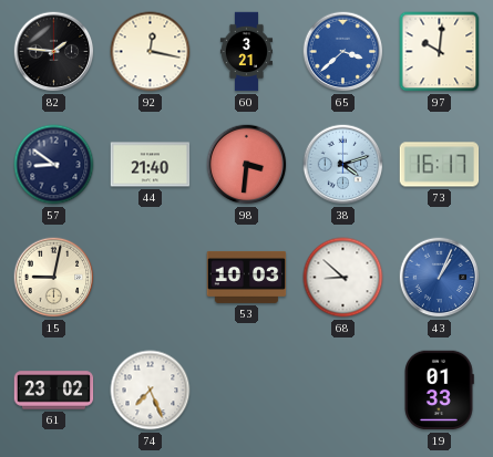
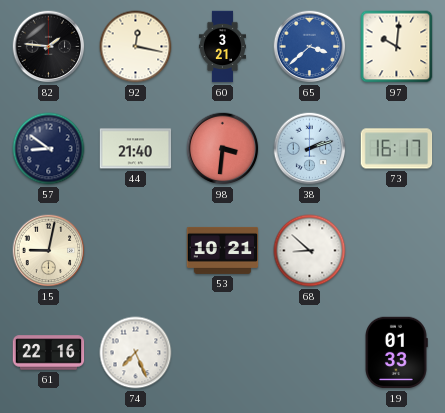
38: 4:12 -> 2:12 (310, 149)
53: 10:03 -> 10:21 (223, 250)
43: 1:04 -> none (440, 278)
61: 23:02 -> 22:16 (49, 353)
